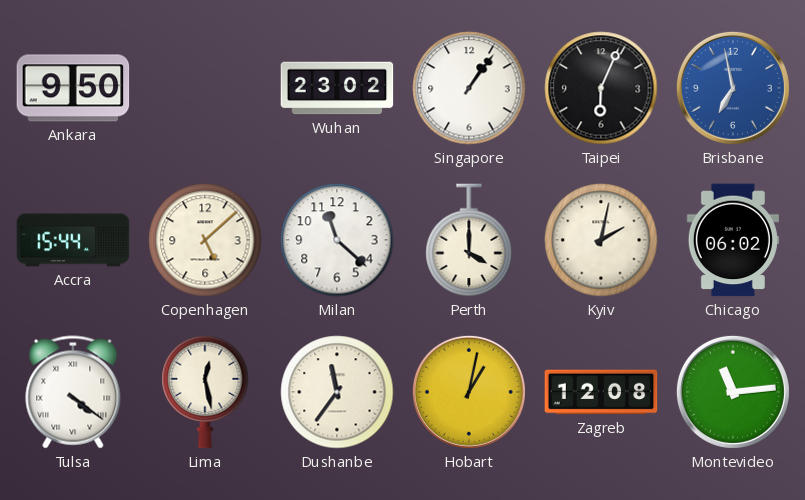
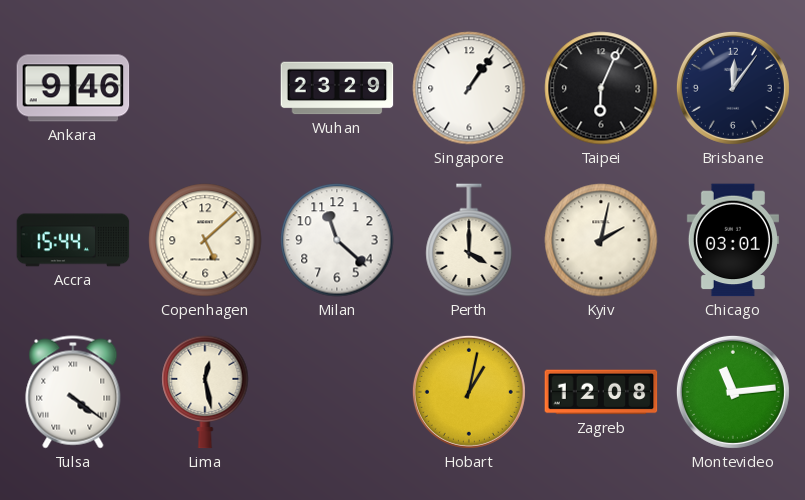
Ankara: 9:50 -> 9:46 (73, 88)
Wuhan: 23:02 -> 23:29 (337, 88)
Brisbane: 6:58 -> 12:06 (733, 88)
Brisbane dial: blue -> navy (733, 88)
Chicago: 06:02 -> 03:01 (733, 240)
Dushanbe: 11:36 -> none (337, 392)
